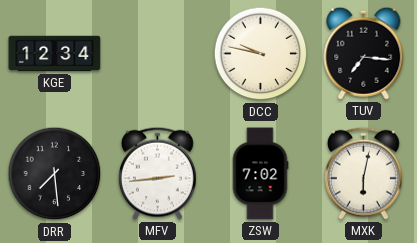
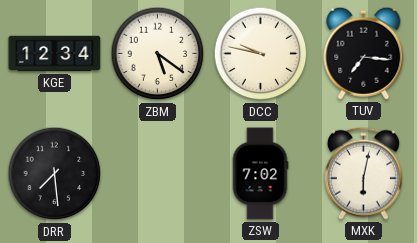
ZBM: none -> 5:21 (158, 54)
MFV: 2:44 -> none (157, 173)
